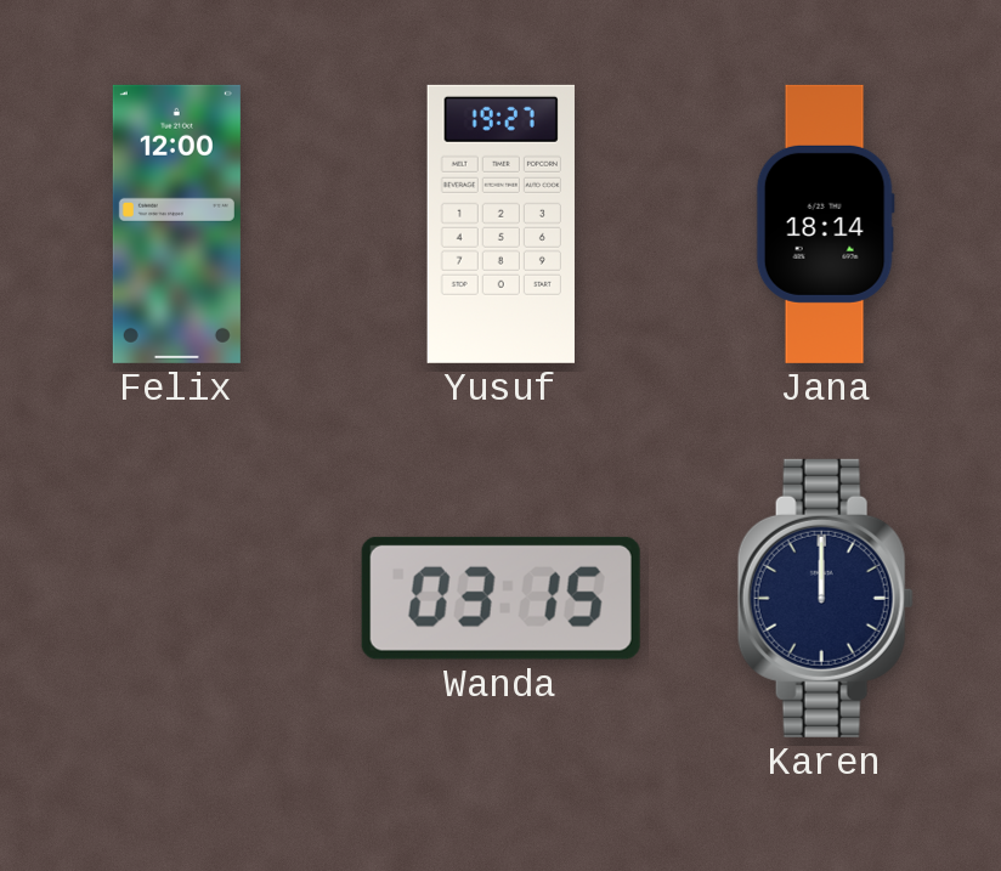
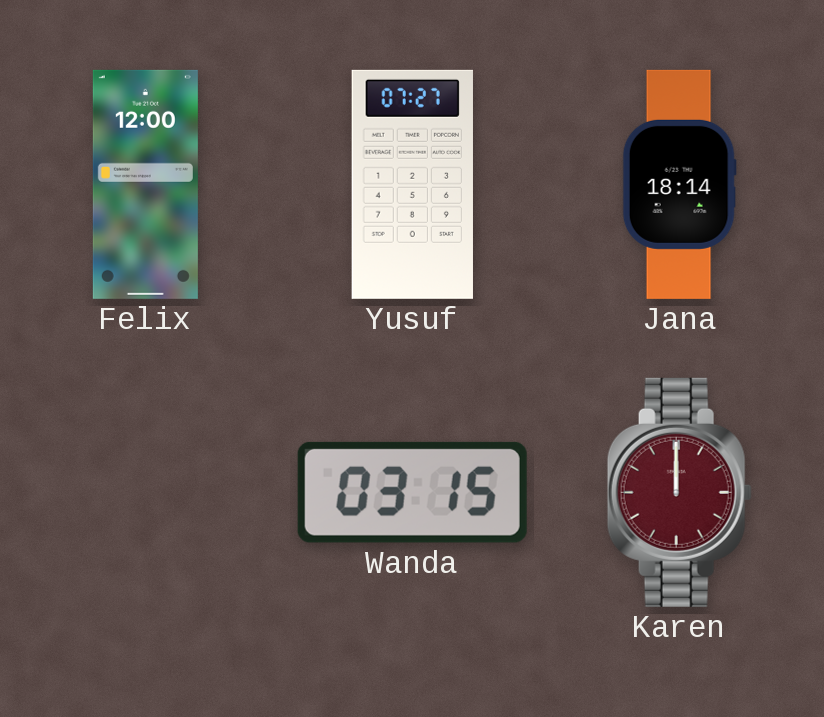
Yusuf: 19:27 -> 07:27 (412, 184)
Karen dial: navy -> burgundy (679, 492)
